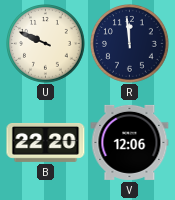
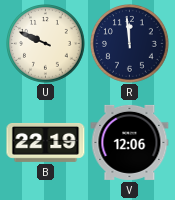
B: 22:20 -> 22:19 (46, 142)
